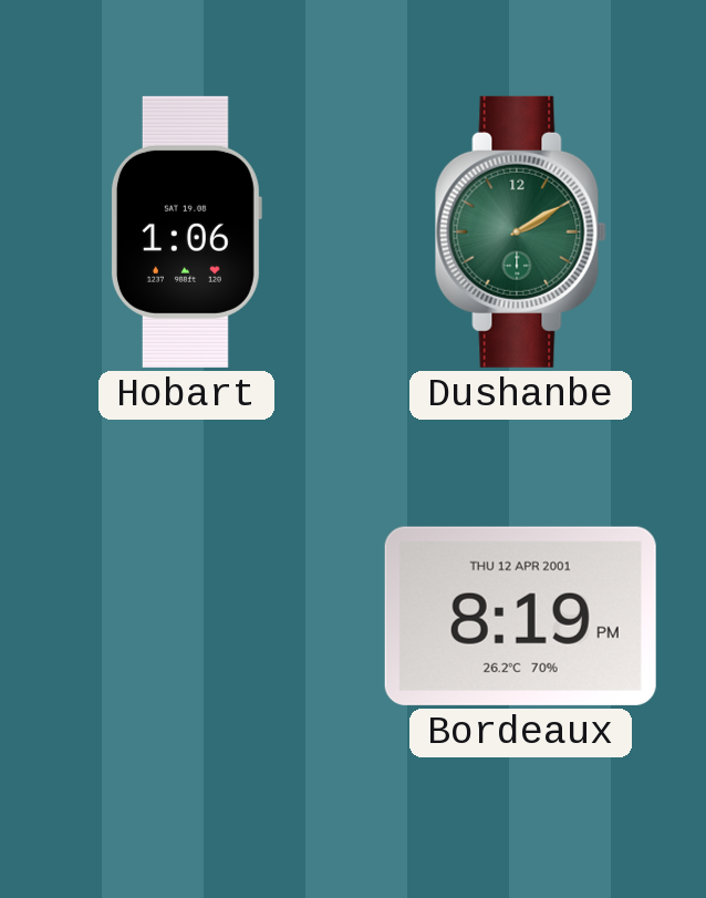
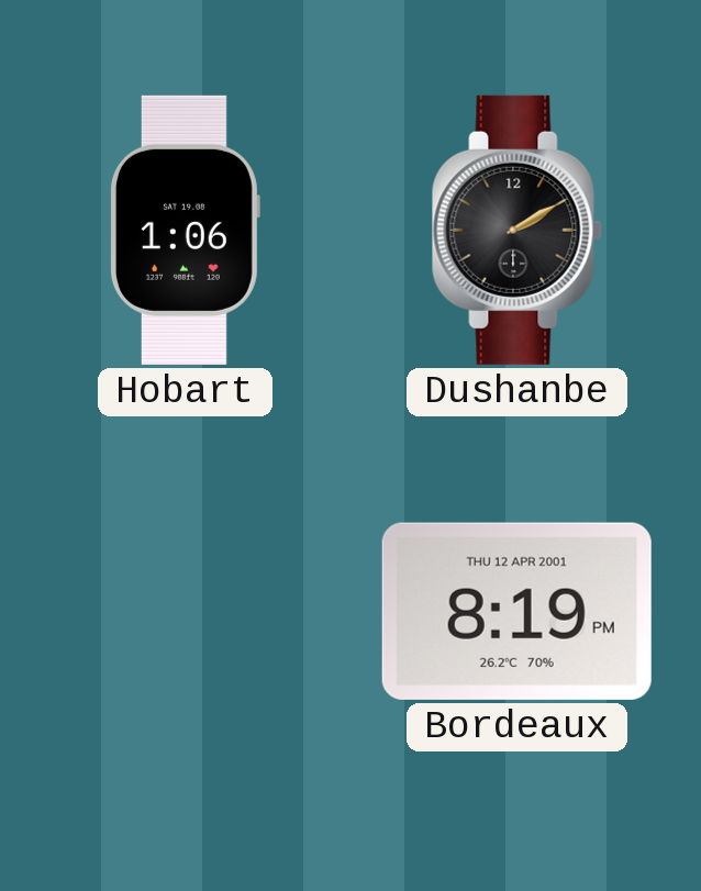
Dushanbe dial: green -> black (516, 230)
